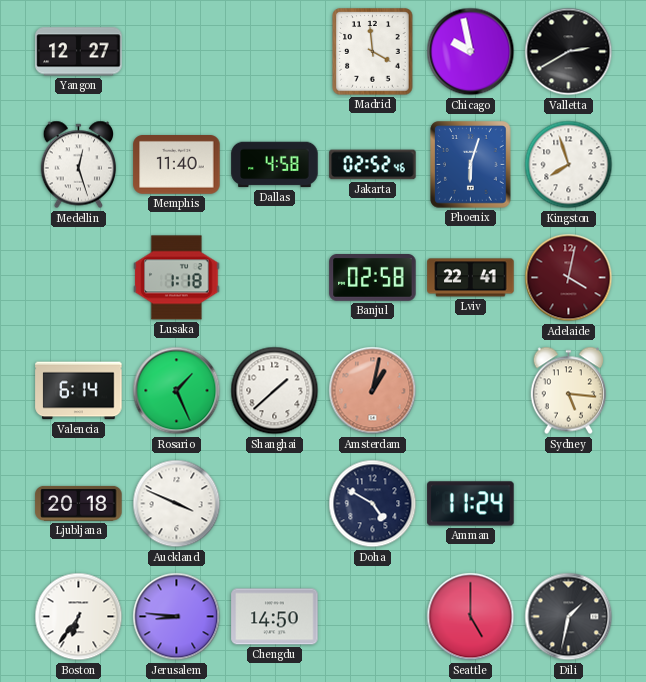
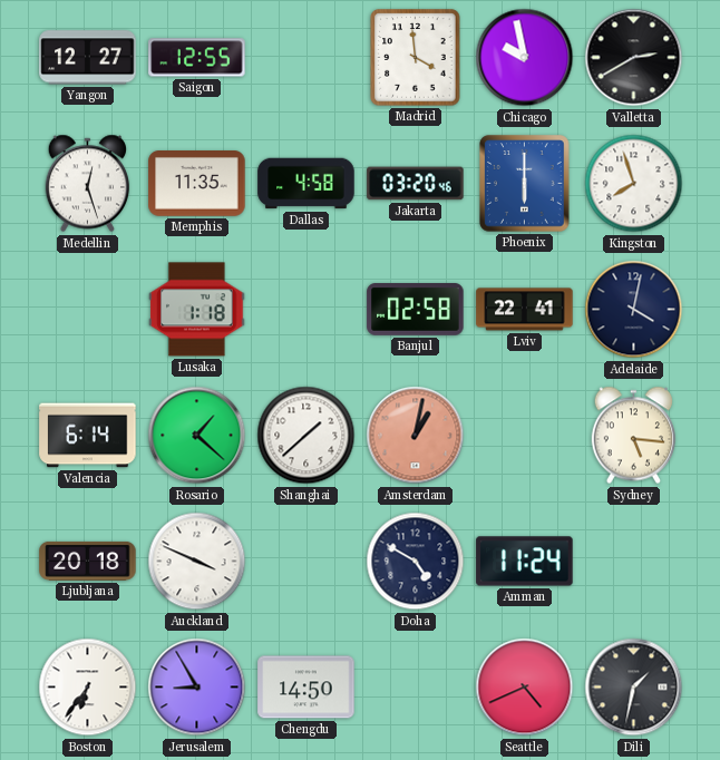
Saigon: none -> 12:55 (197, 58)
Memphis: 11:40 -> 11:35 (197, 184)
Jakarta: 02:52 -> 03:20 (416, 184)
Phoenix: 6:03 -> 6:00 (525, 184)
Adelaide dial: burgundy -> navy (634, 310)
Rosario: 1:26 -> 1:22 (197, 436)
Jerusalem: 8:46 -> 8:55 (197, 688)
Seattle: 5:00 -> 4:41 (525, 688)
